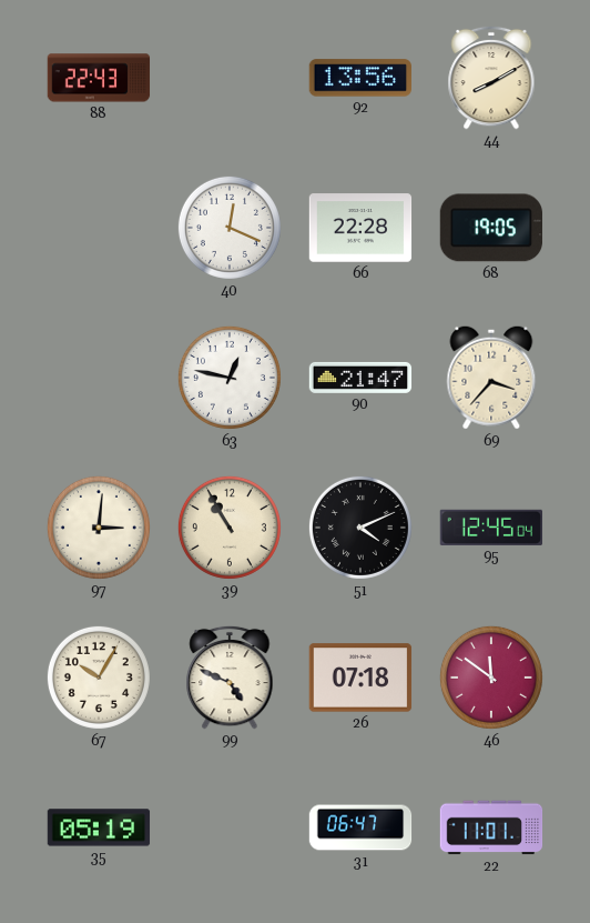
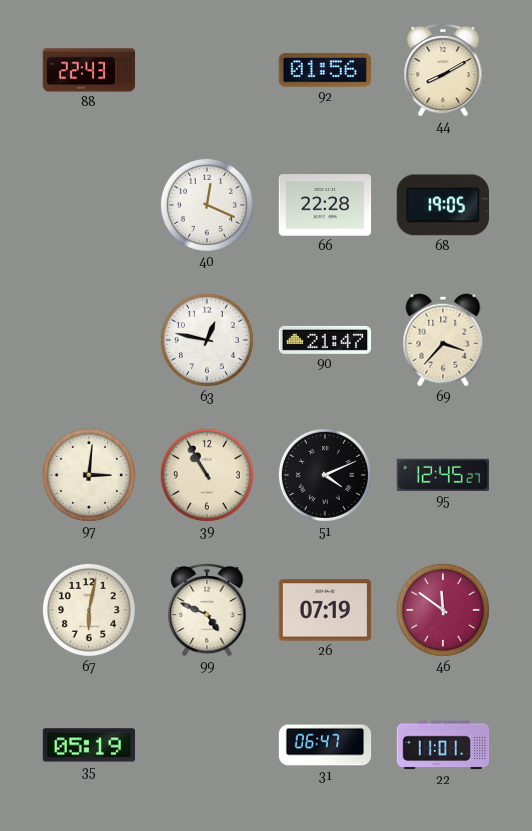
92: 13:56 -> 01:56 (325, 70)
95: 12:45:04 -> 12:45:27 (442, 475)
67: 10:05 -> 6:02 (89, 610)
26: 07:18 -> 07:19 (325, 610)
